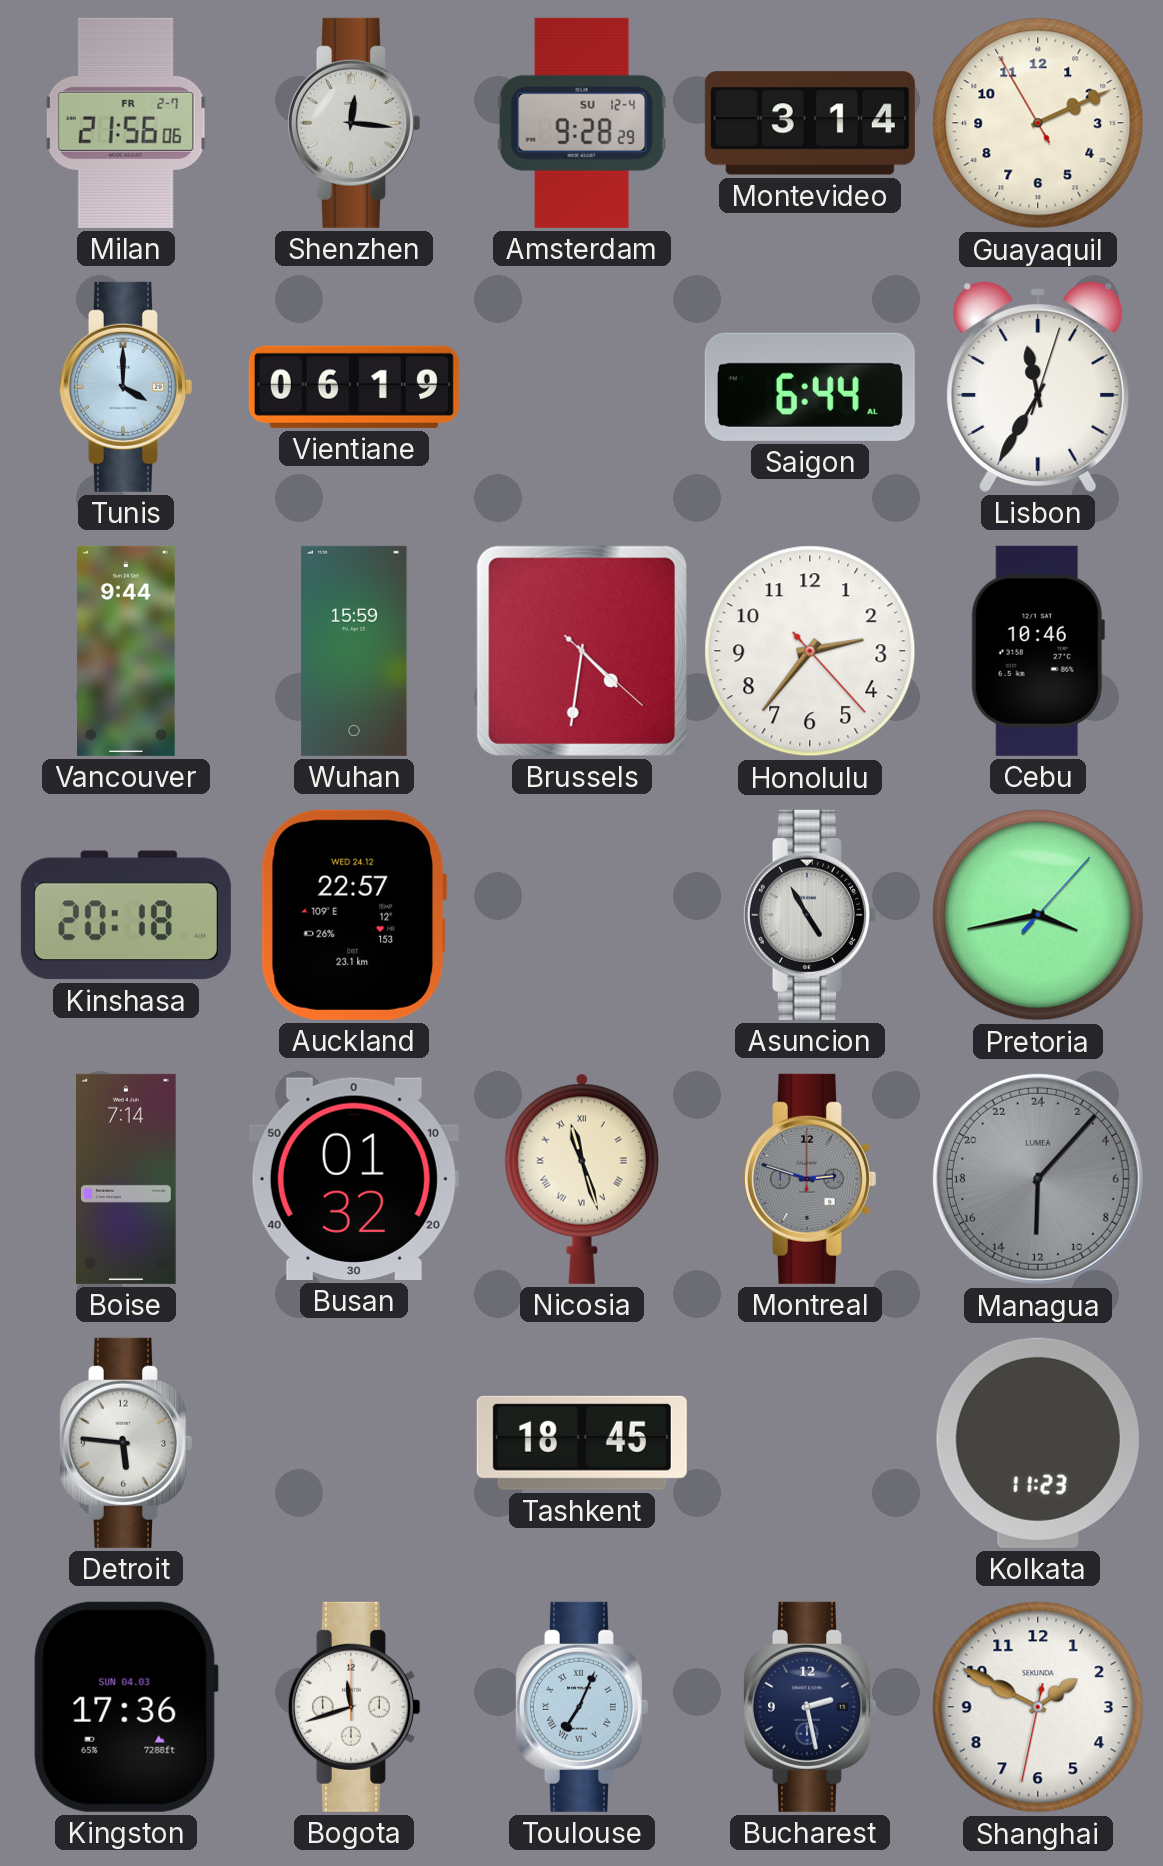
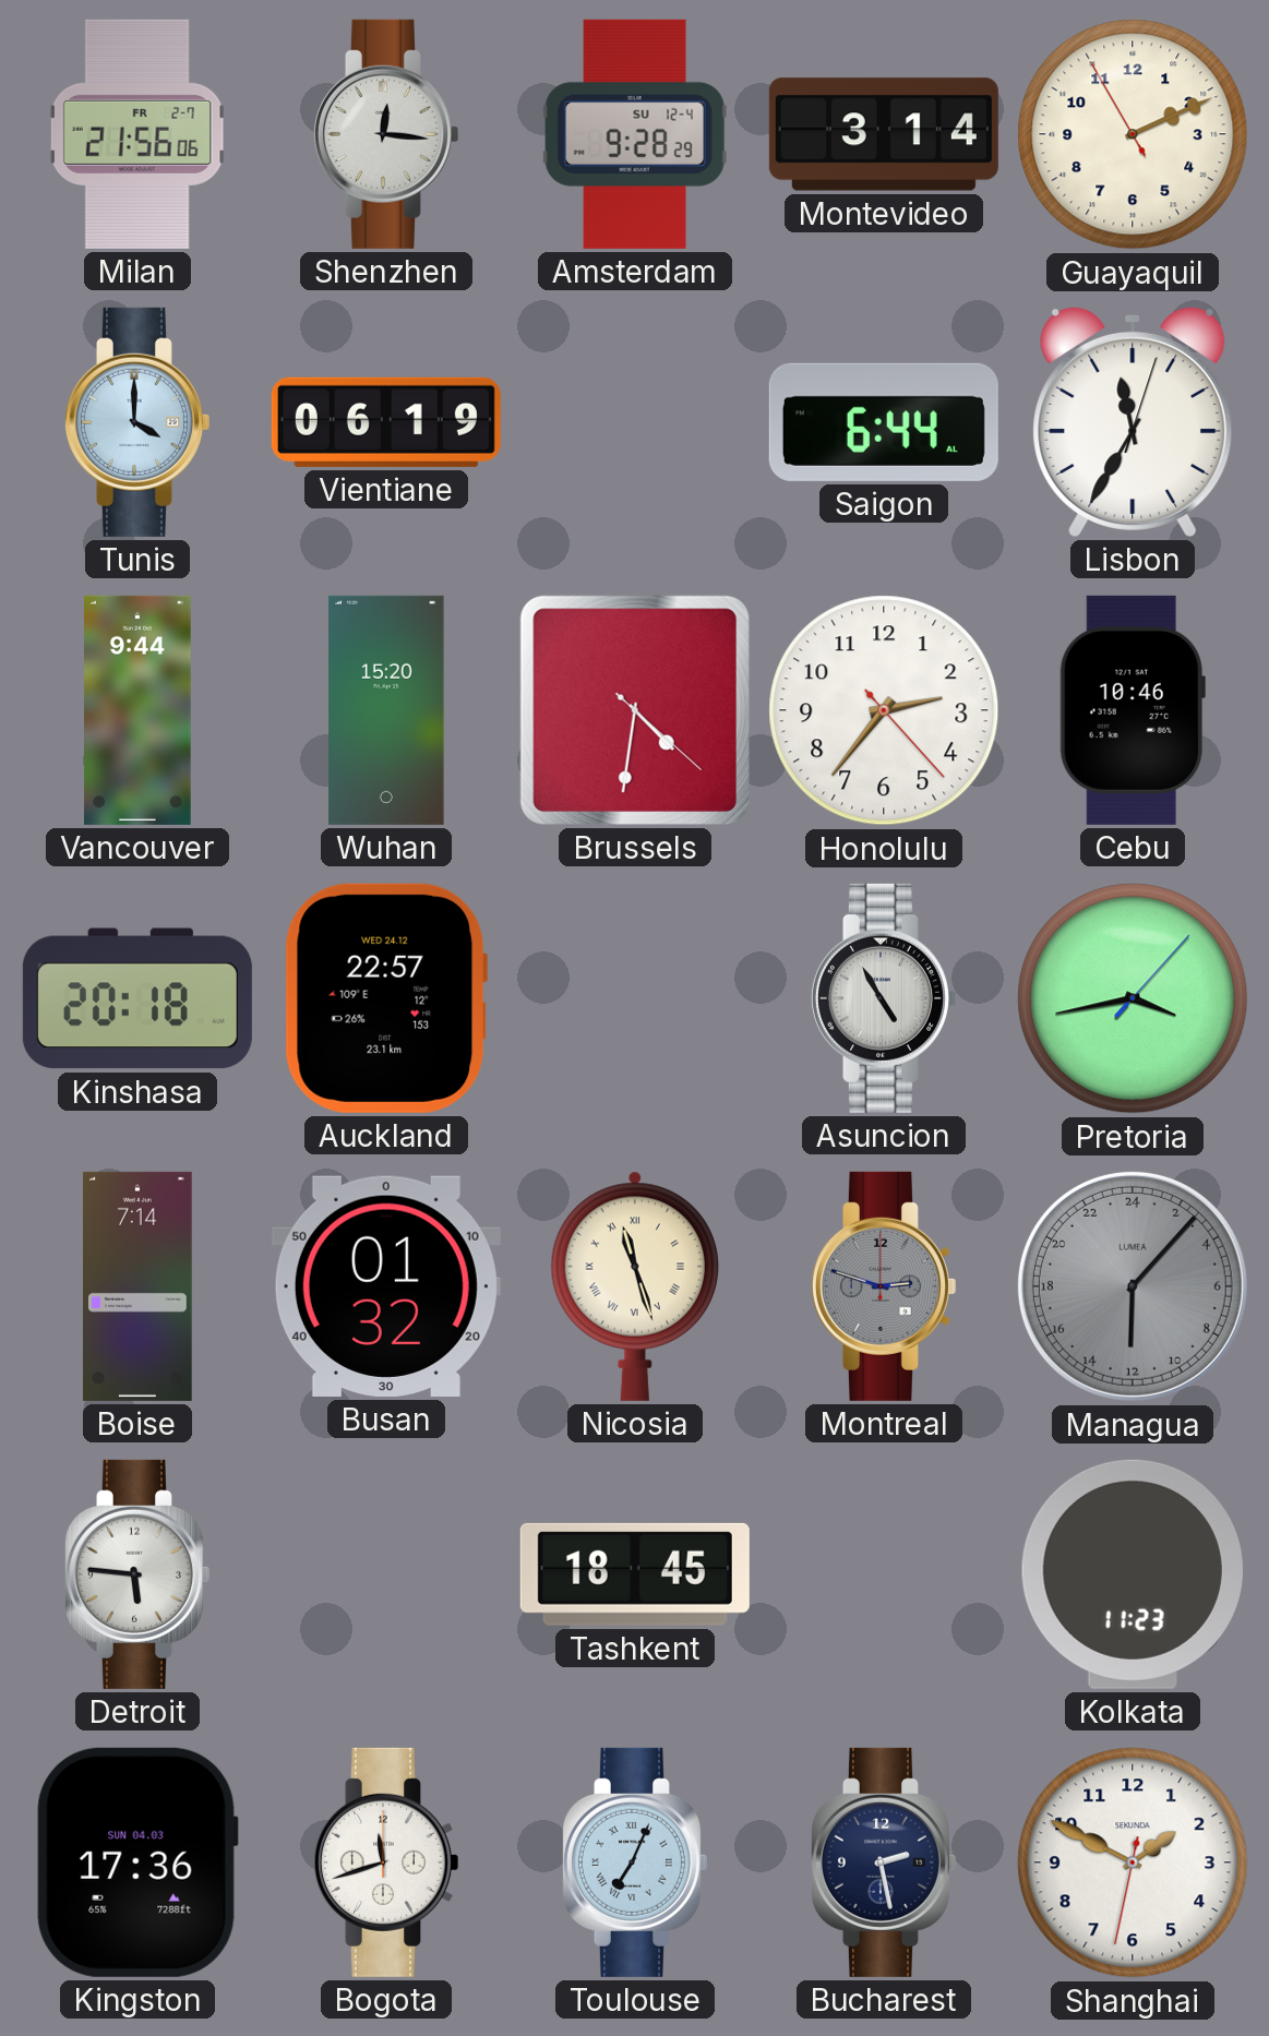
Wuhan: 15:59 -> 15:20 (386, 710)
